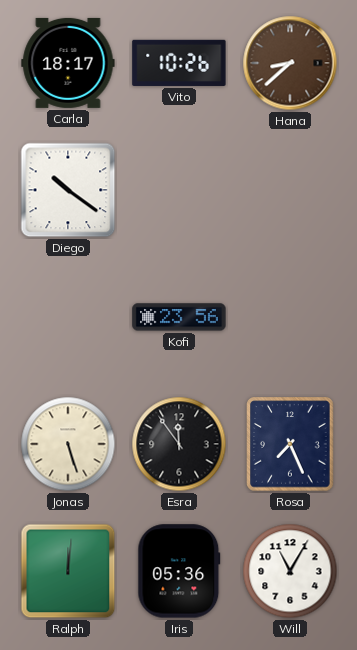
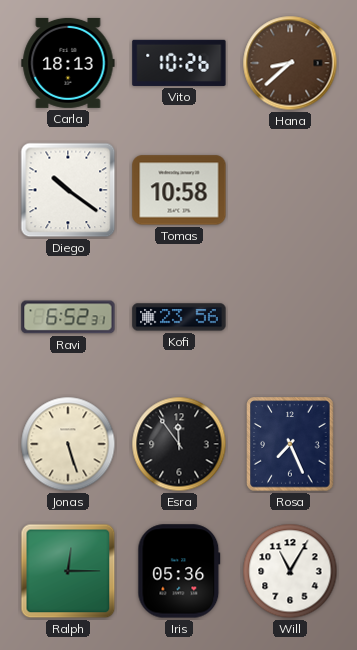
Carla: 18:17 -> 18:13 (68, 63)
Tomas: none -> 10:58 (179, 190)
Ravi: none -> 6:52 (68, 317)
Ralph: 12:01 -> 12:15 (68, 571)
